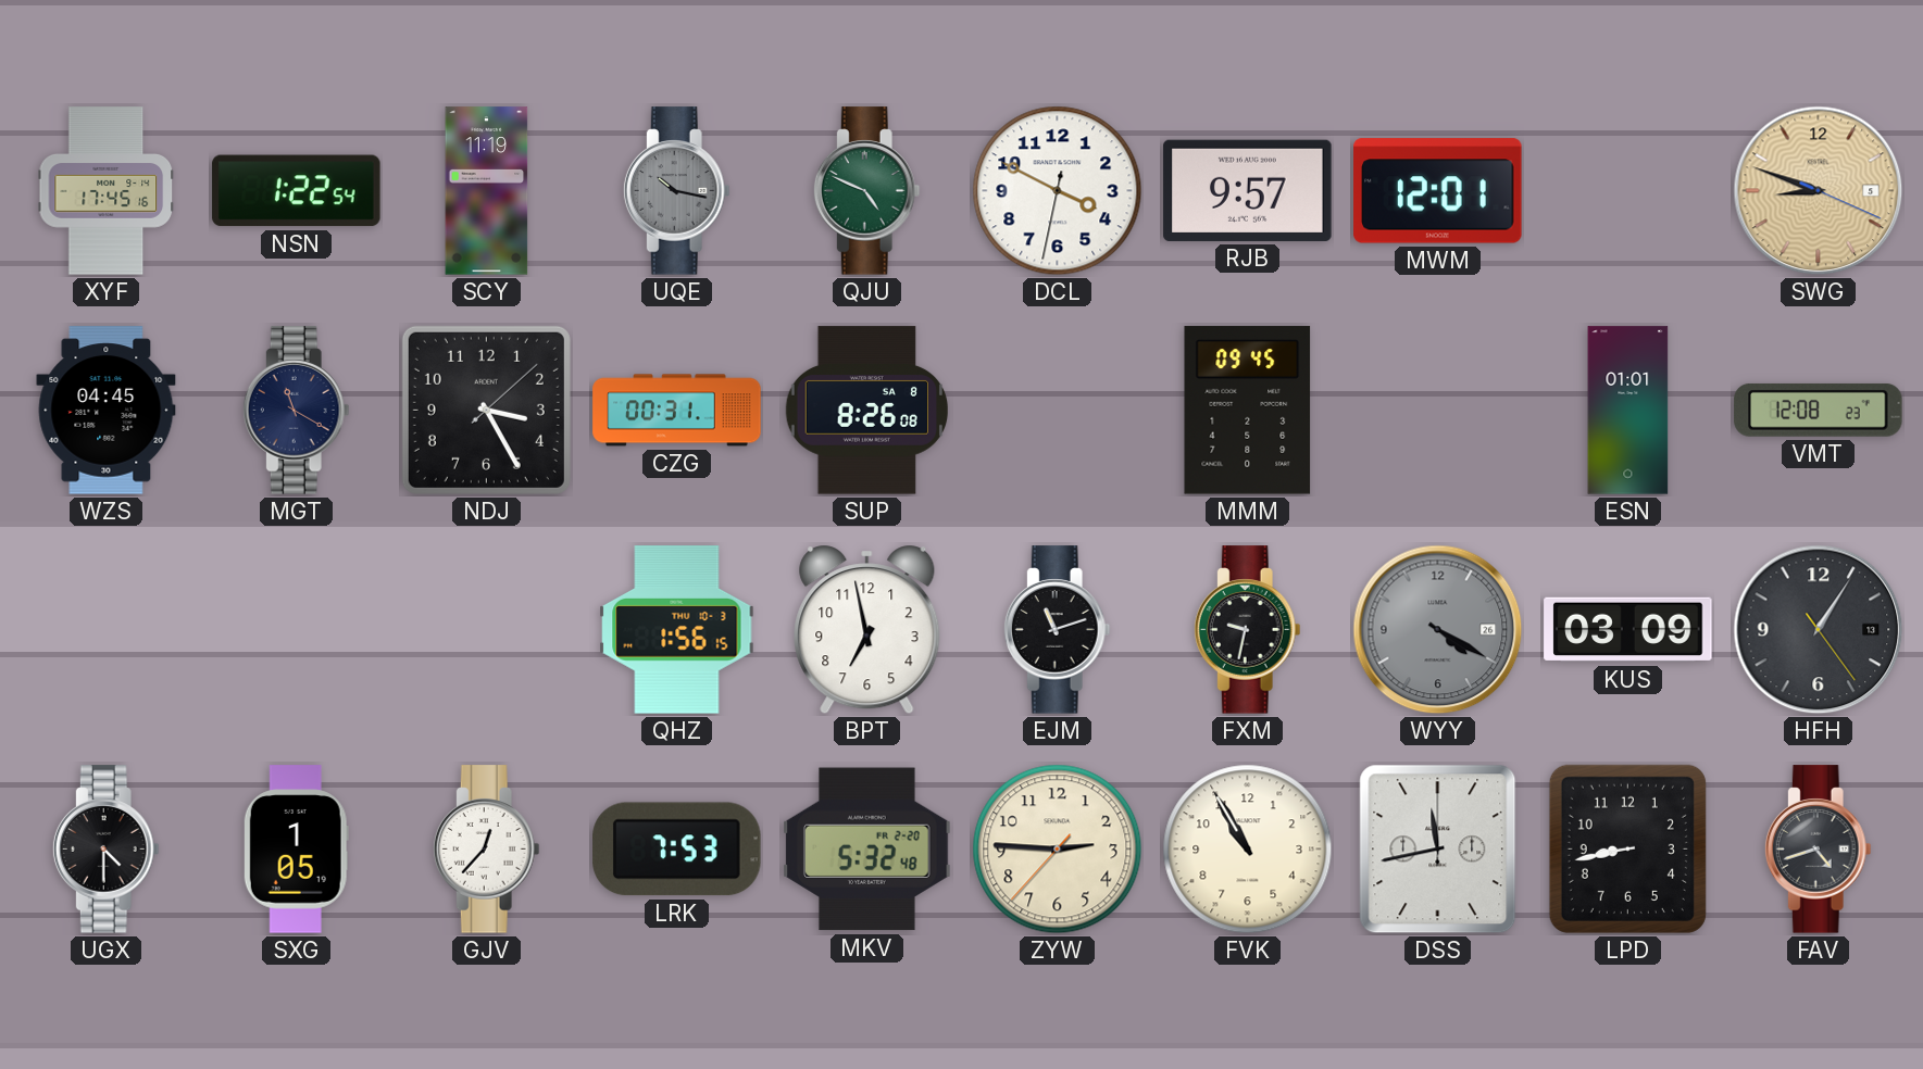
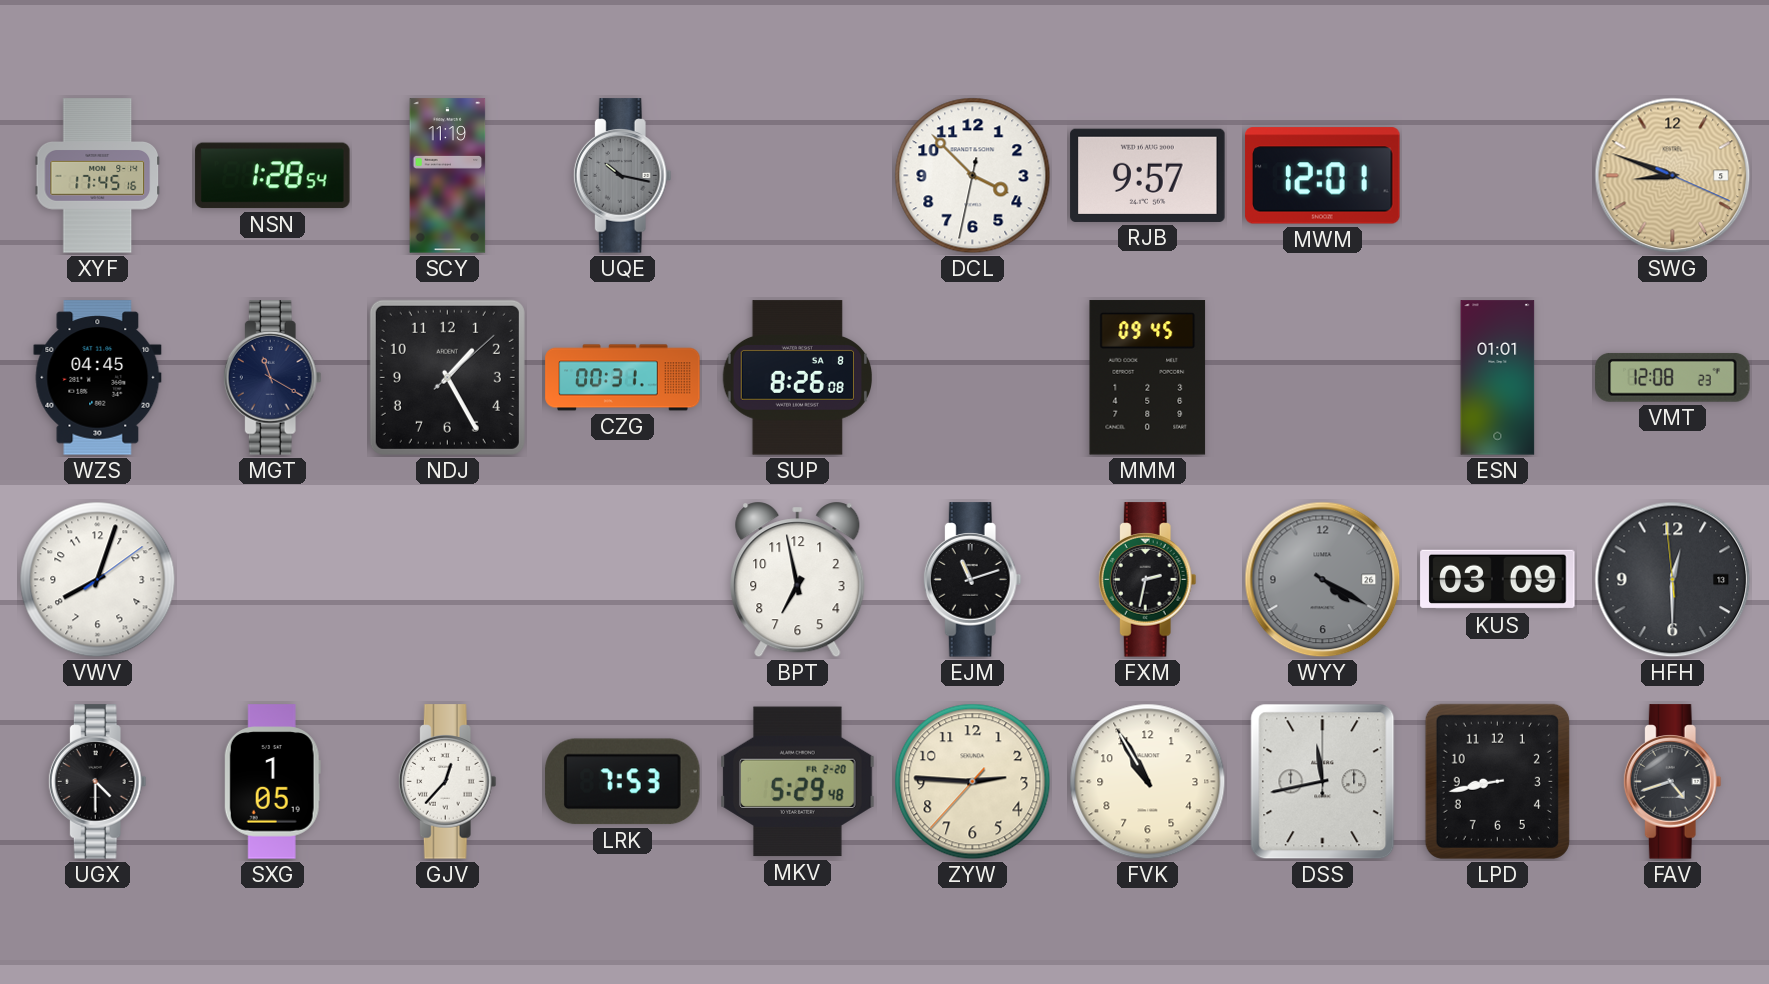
NSN: 1:22 -> 1:28 (273, 176)
QJU: 4:49 -> none (866, 191)
DCL: 3:49 -> 3:52 (973, 176)
NDJ: 3:25 -> 1:25 (447, 377)
VWV: none -> 8:03 (98, 580)
QHZ: 1:56 -> none (677, 630)
FXM: 9:32 -> 2:32 (1147, 580)
HFH: 1:05 -> 12:29 (1673, 580)
MKV: 5:32 -> 5:29 (798, 782)
